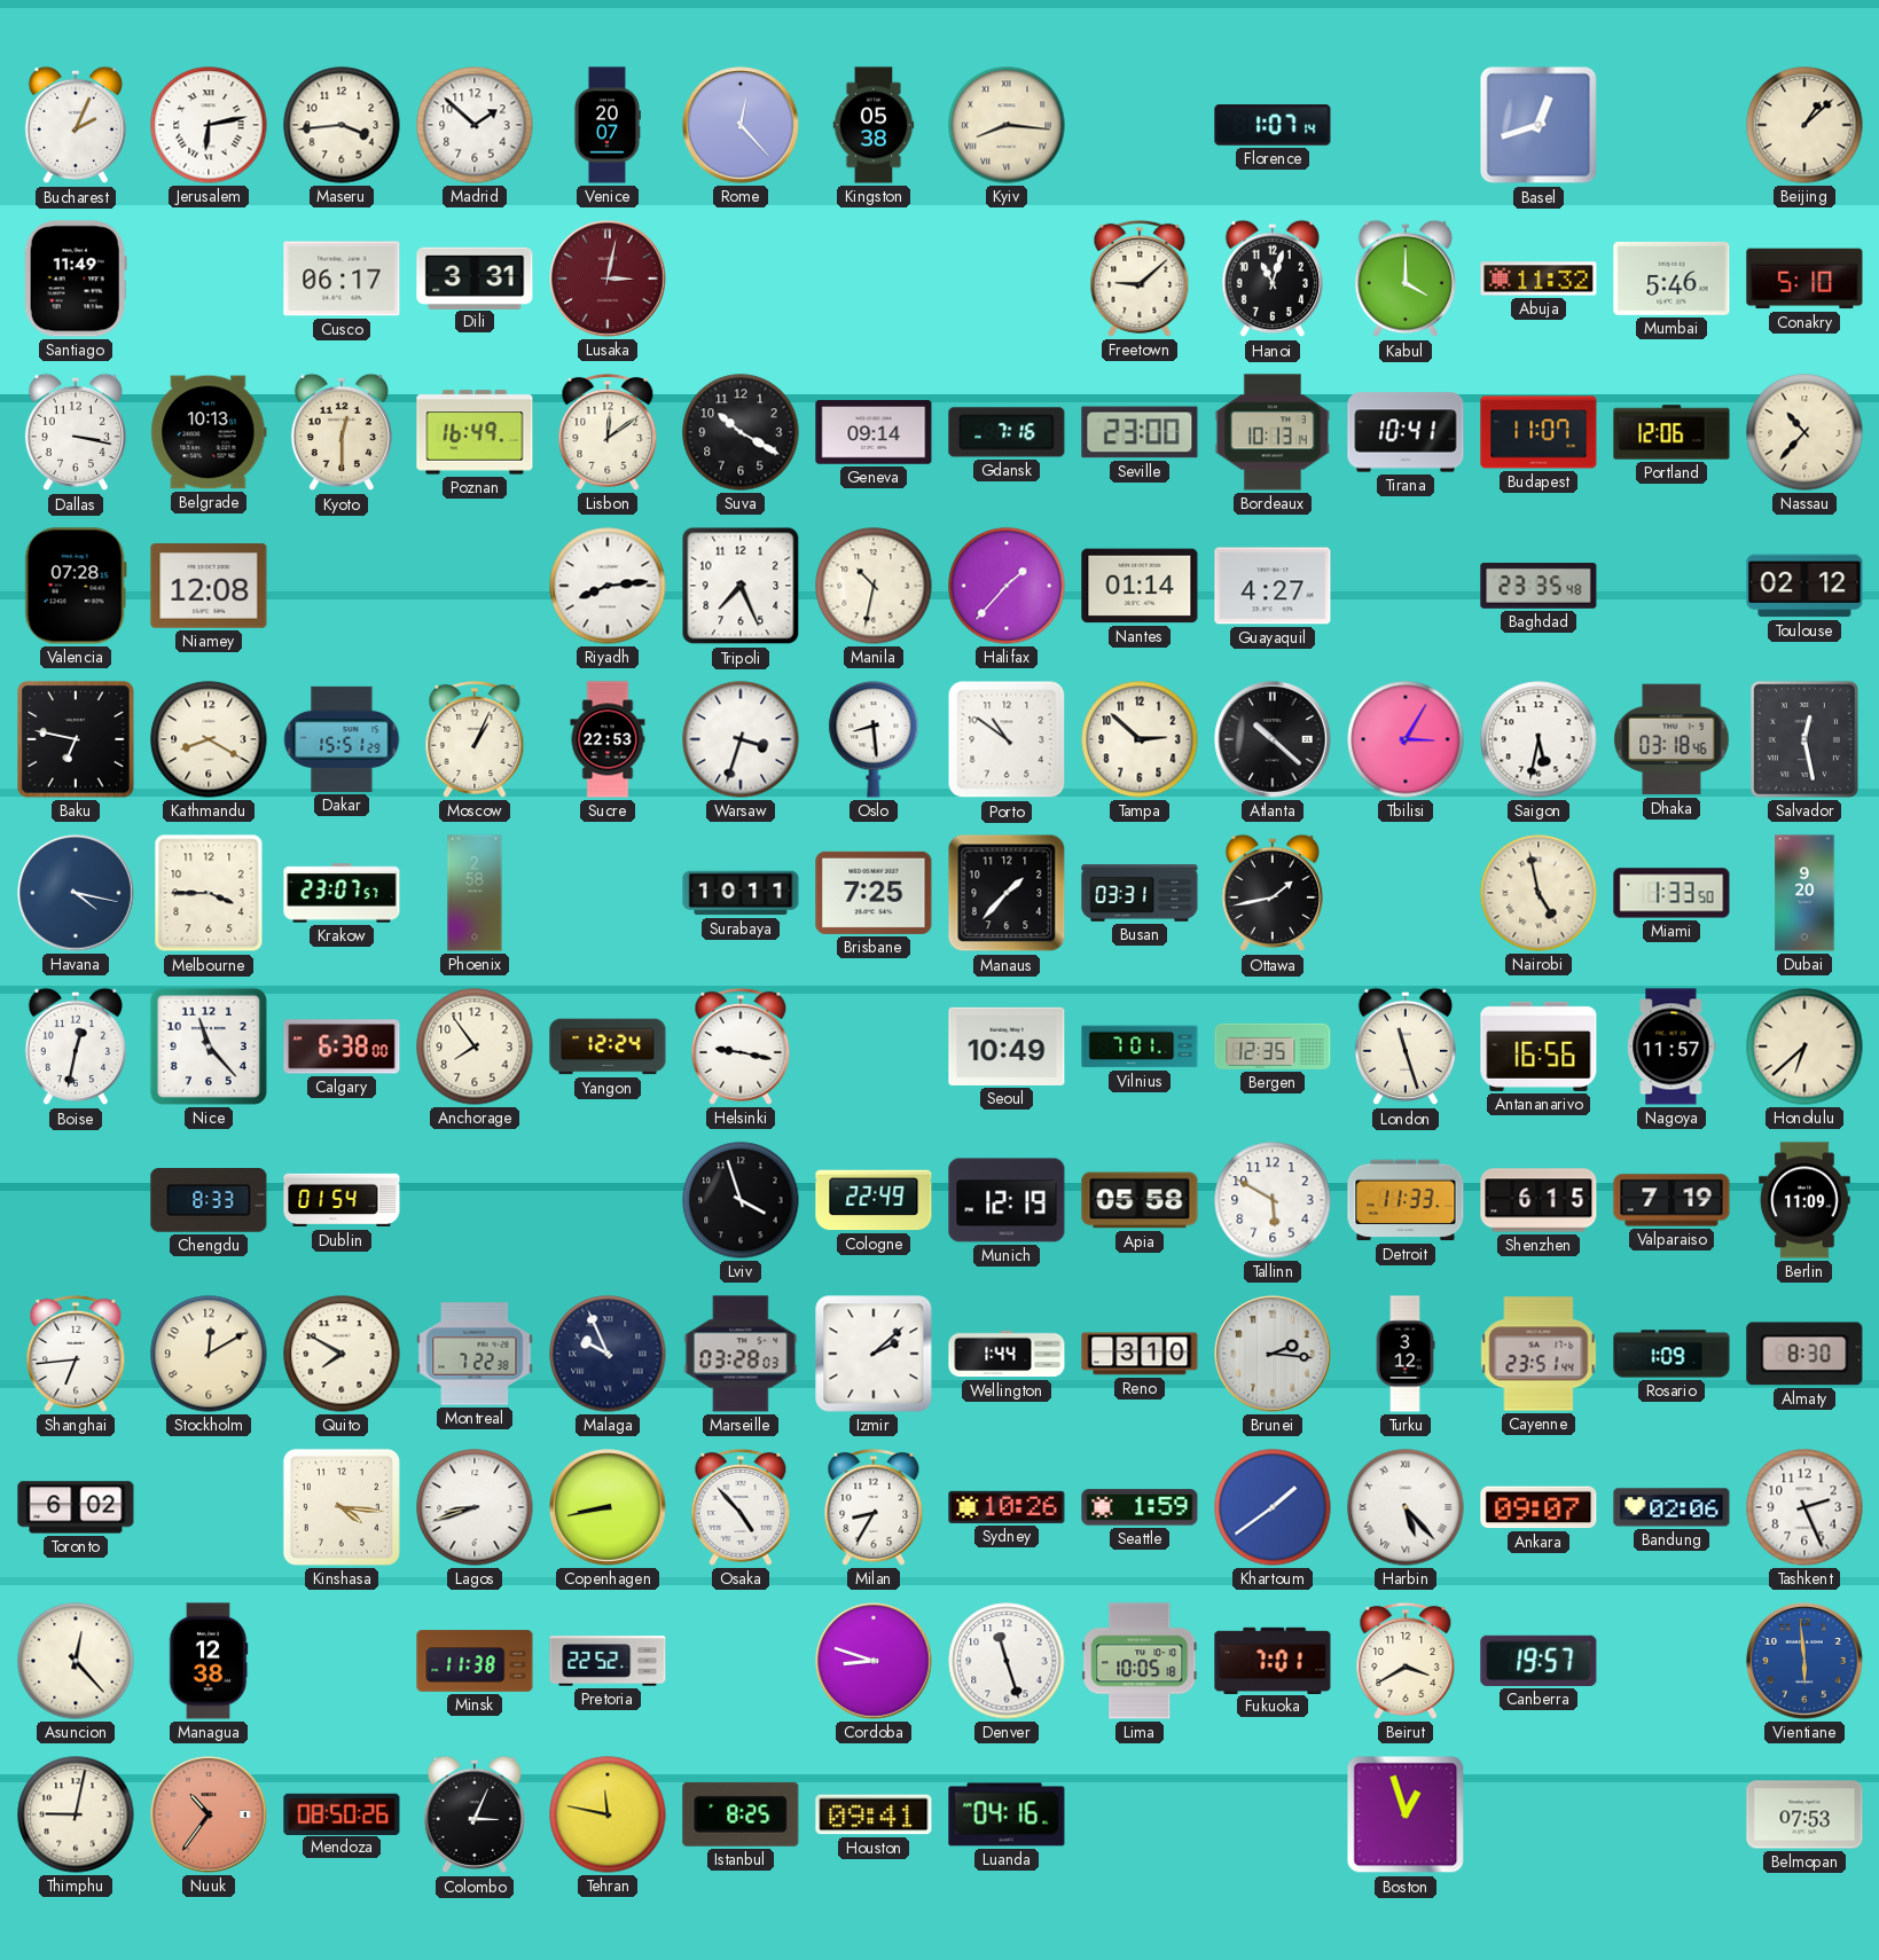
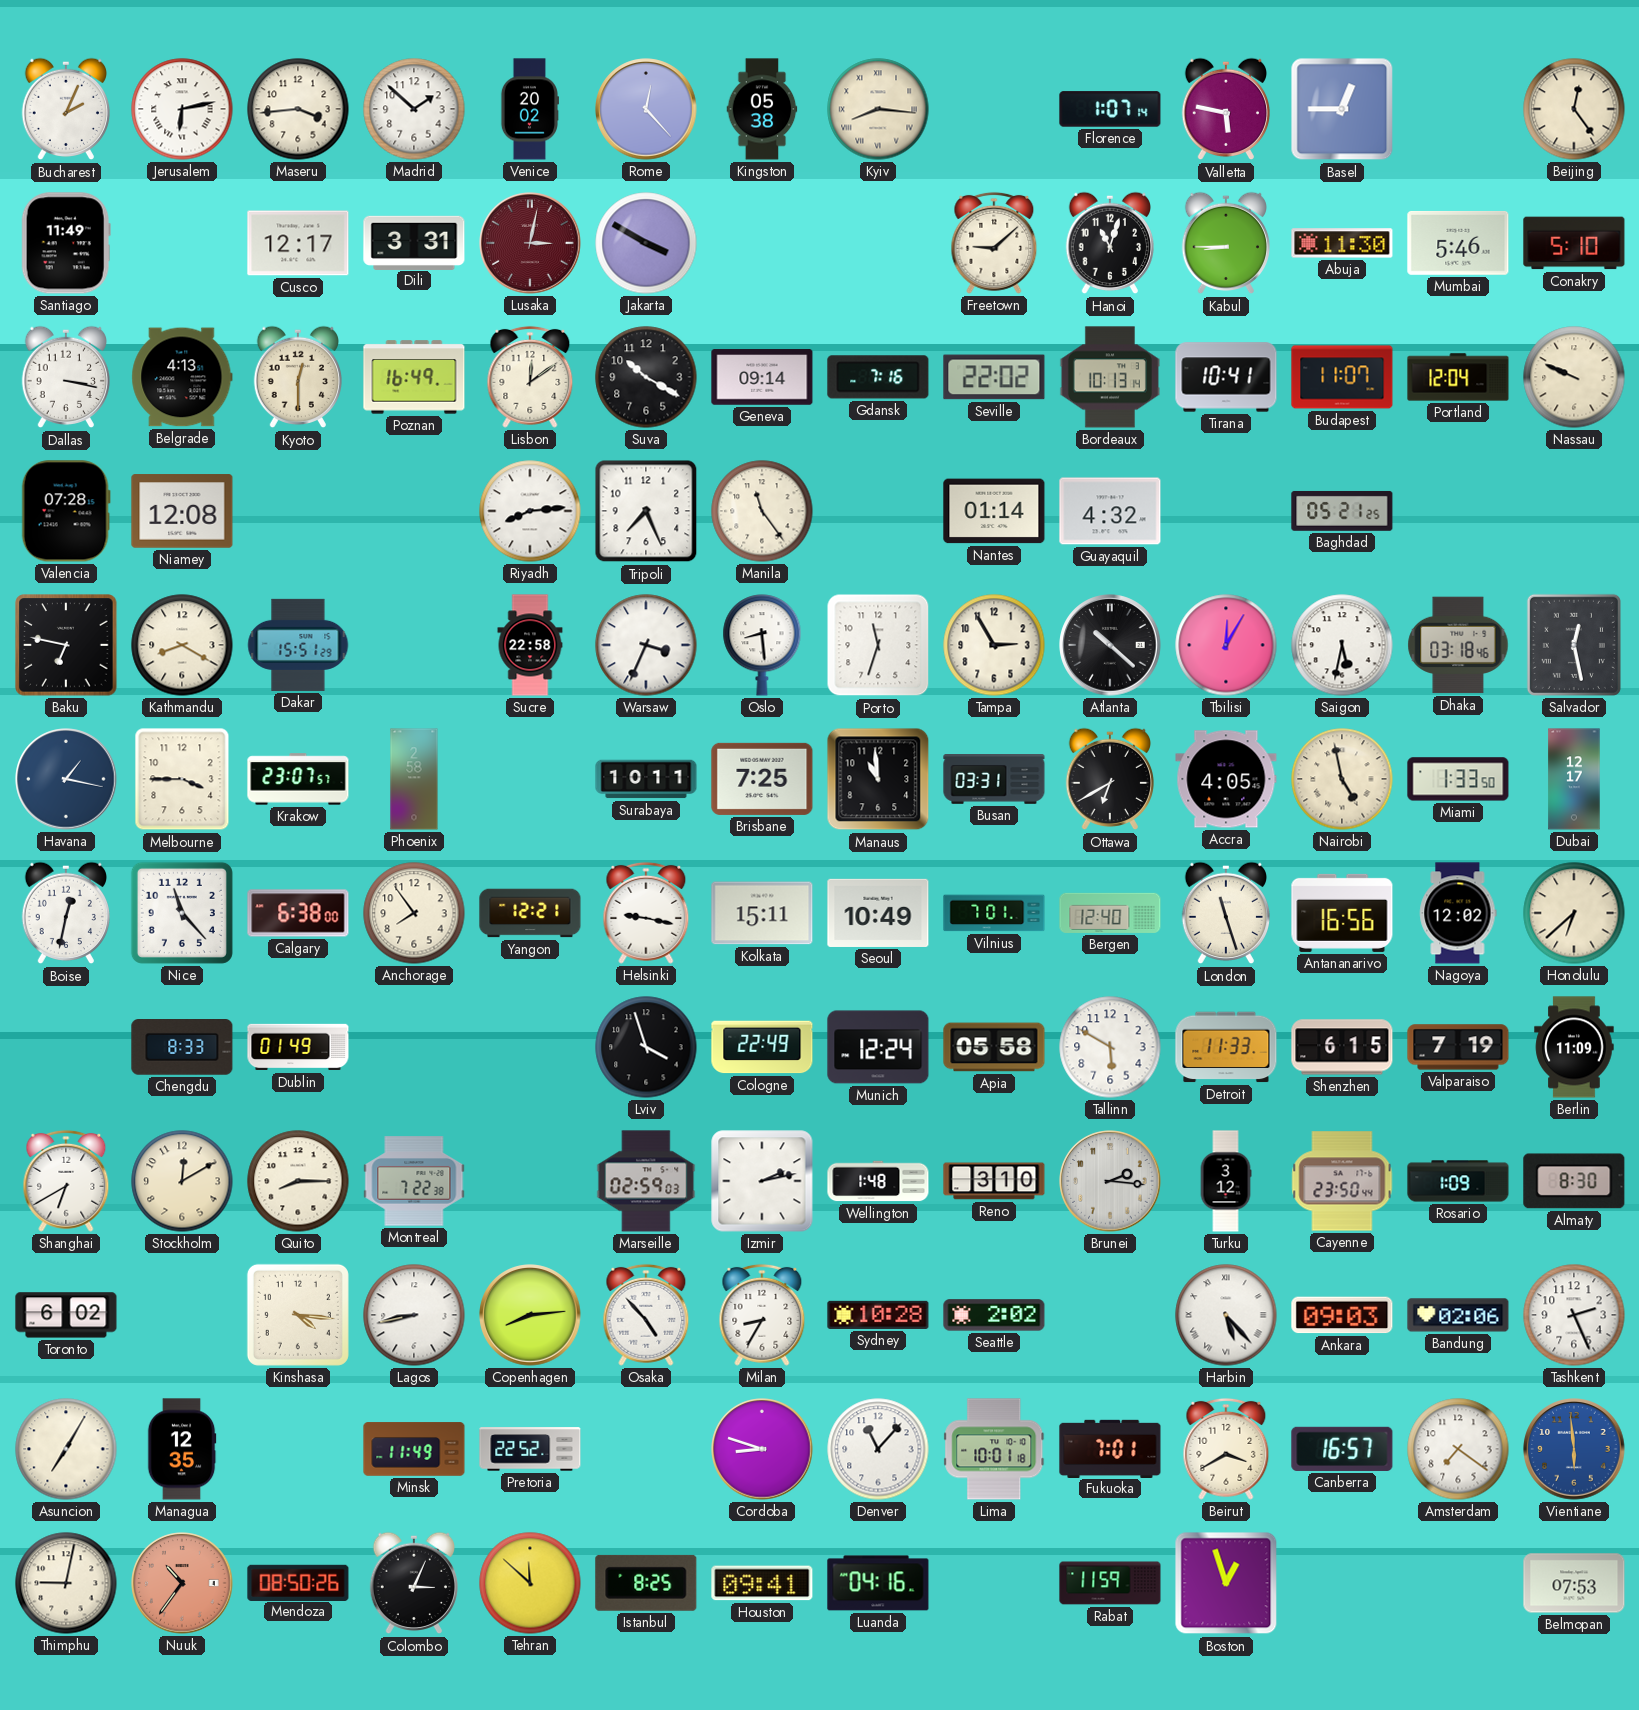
Venice: 20:07 -> 20:02 (529, 109)
Valletta: none -> 5:47 (1225, 109)
Basel: 12:42 -> 12:45 (1342, 109)
Beijing: 1:08 -> 12:24 (1574, 109)
Cusco: 06:17 -> 12:17 (298, 243)
Jakarta: none -> 3:50 (646, 243)
Kabul: 4:00 -> 8:45 (1225, 243)
Abuja: 11:32 -> 11:30 (1342, 243)
Belgrade: 10:13 -> 4:13 (182, 377)
Seville: 23:00 -> 22:02 (994, 377)
Portland: 12:06 -> 12:04 (1458, 377)
Nassau: 10:37 -> 9:49 (1574, 377)
Manila: 10:32 -> 11:24 (762, 511)
Halifax: 1:37 -> none (1007, 586)
Guayaquil: 4:27 -> 4:32 (1110, 511)
Baghdad: 23:35 -> 05:21 (1342, 511)
Toulouse: 02:12 -> none (1804, 586)
Moscow: 1:04 -> none (475, 739)
Sucre: 22:53 -> 22:58 (530, 645)
Warsaw: 3:33 -> 3:34 (646, 645)
Porto: 10:51 -> 11:33 (878, 645)
Tampa: 2:52 -> 2:55 (994, 645)
Tbilisi: 3:05 -> 12:05 (1226, 645)
Havana: 4:17 -> 1:17 (66, 779)
Manaus: 1:37 -> 10:59 (878, 779)
Ottawa: 1:43 -> 6:40 (1109, 779)
Accra: none -> 4:05 (1226, 779)
Dubai: 9:20 -> 12:17 (1574, 779)
Yangon: 12:24 -> 12:21 (530, 913)
Kolkata: none -> 15:11 (762, 913)
Bergen: 12:35 -> 12:40 (1110, 913)
Nagoya: 11:57 -> 12:02 (1458, 913)
Dublin: 01:54 -> 01:49 (298, 1047)
Munich: 12:19 -> 12:24 (878, 1047)
Shanghai: 6:44 -> 6:40 (66, 1181)
Quito: 7:50 -> 8:15 (298, 1181)
Malaga: 9:56 -> none (608, 1354)
Marseille: 03:28 -> 02:59 (646, 1181)
Izmir: 2:08 -> 2:13 (762, 1181)
Wellington: 1:44 -> 1:48 (878, 1181)
Cayenne: 23:51 -> 23:50 (1342, 1181)
Lagos: 8:42 -> 8:43 (414, 1315)
Copenhagen: 8:43 -> 8:14 (530, 1315)
Sydney: 10:26 -> 10:28 (878, 1315)
Seattle: 1:59 -> 2:02 (994, 1315)
Khartoum: 1:39 -> none (1273, 1507)
Ankara: 09:07 -> 09:03 (1342, 1315)
Asuncion: 12:23 -> 7:05 (66, 1449)
Managua: 12:38 -> 12:35 (182, 1449)
Minsk: 11:38 -> 11:49 (414, 1449)
Denver: 11:27 -> 11:07 (878, 1449)
Lima: 10:05 -> 10:01 (994, 1449)
Canberra: 19:57 -> 16:57 (1342, 1449)
Amsterdam: none -> 7:21 (1458, 1449)
Tehran: 11:47 -> 11:52 (530, 1583)
Rabat: none -> 11:59 (1110, 1583)
